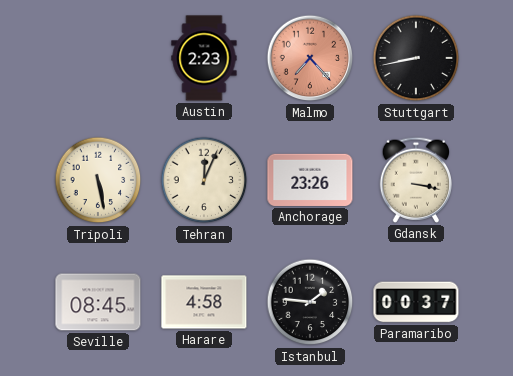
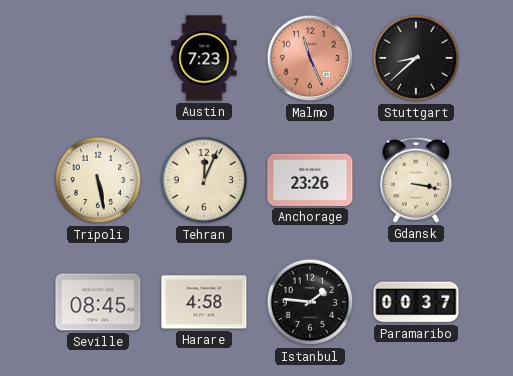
Austin: 2:23 -> 7:23 (204, 58)
Malmo: 7:23 -> 11:26 (310, 58)
Stuttgart: 8:43 -> 8:38 (416, 58)
